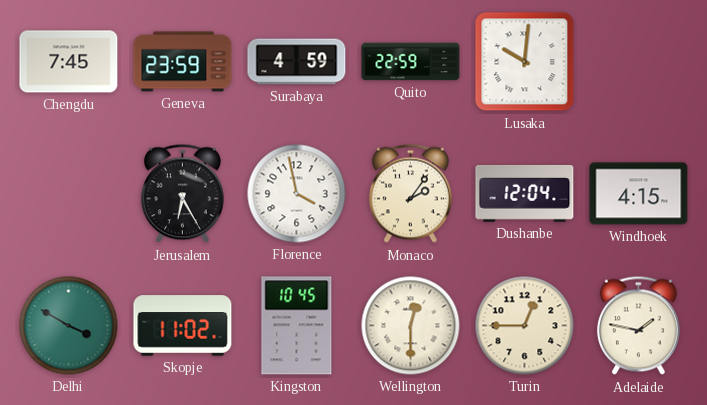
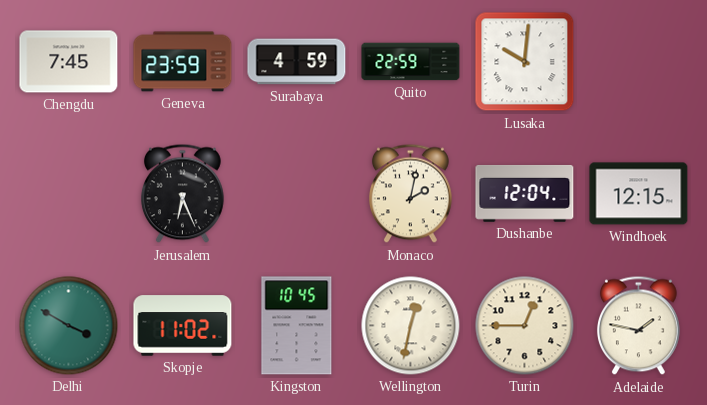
Jerusalem: 6:25 -> 6:26 (182, 194)
Florence: 3:58 -> none (297, 194)
Monaco: 2:06 -> 2:02 (410, 194)
Windhoek: 4:15 -> 12:15 (639, 194)
Wellington: 12:30 -> 12:32 (411, 326)
